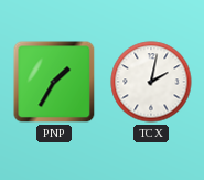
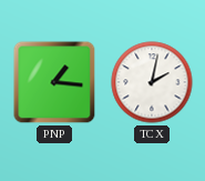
PNP: 1:35 -> 1:16 (54, 82)
